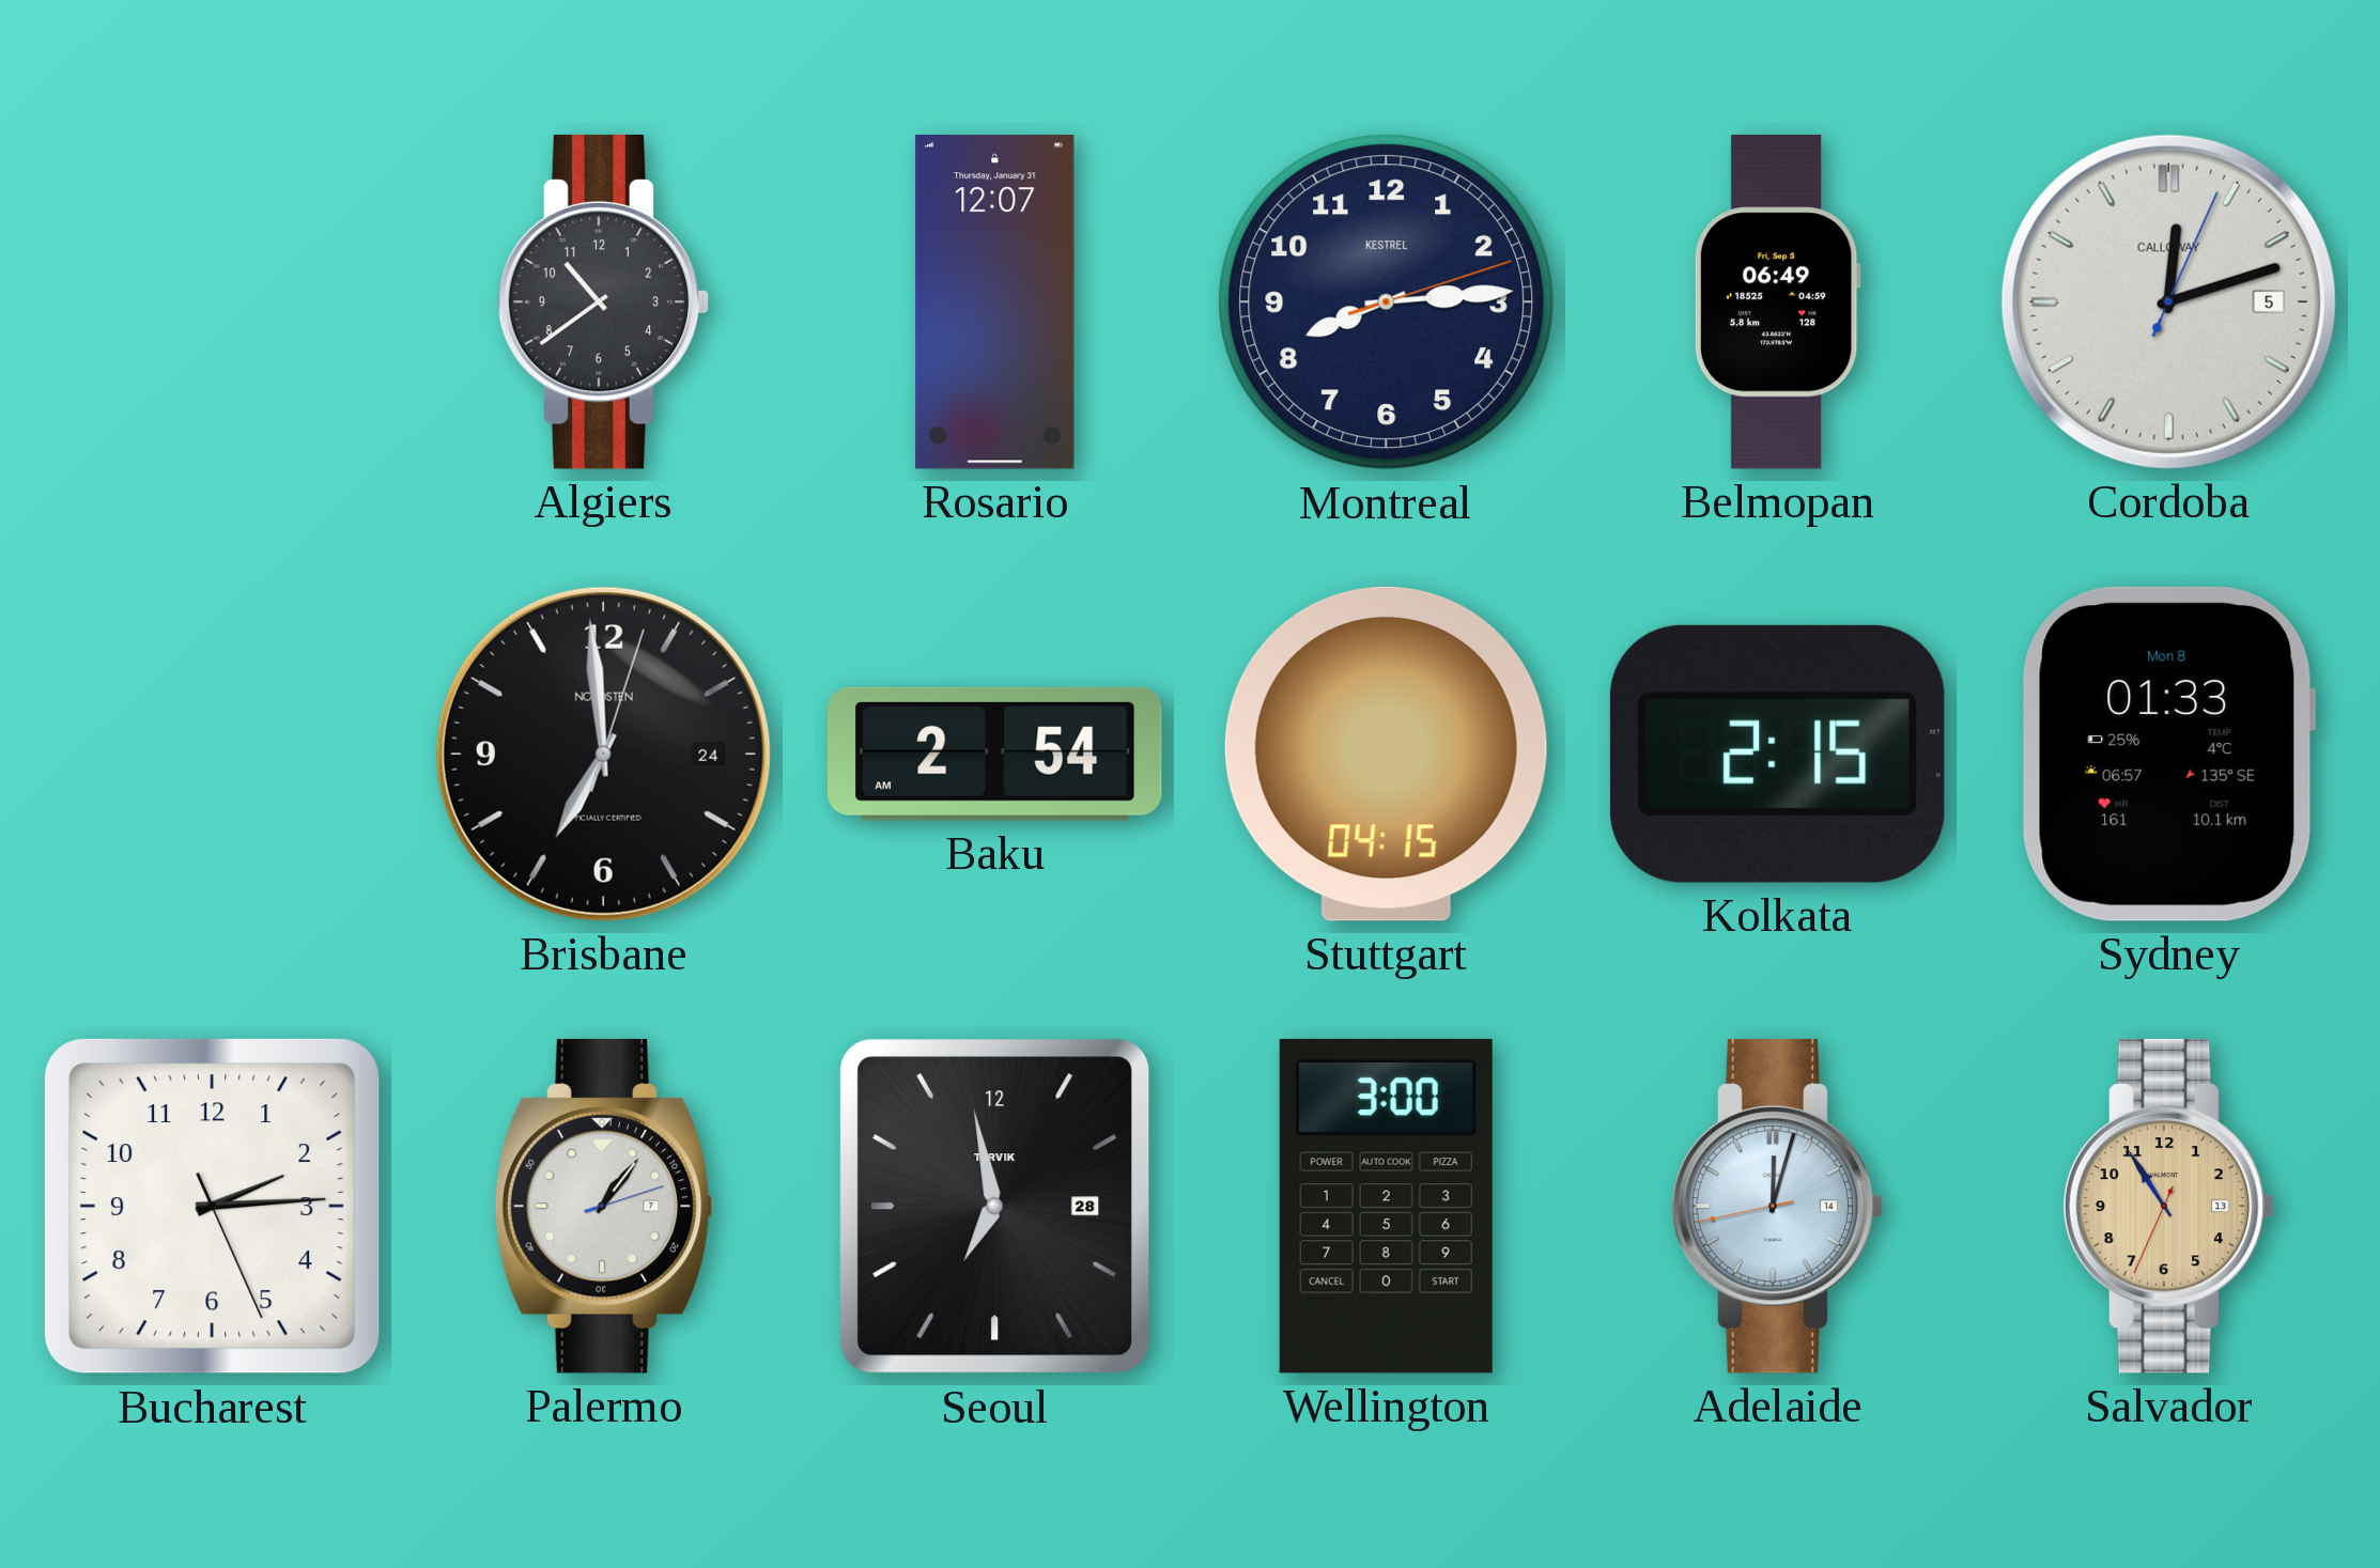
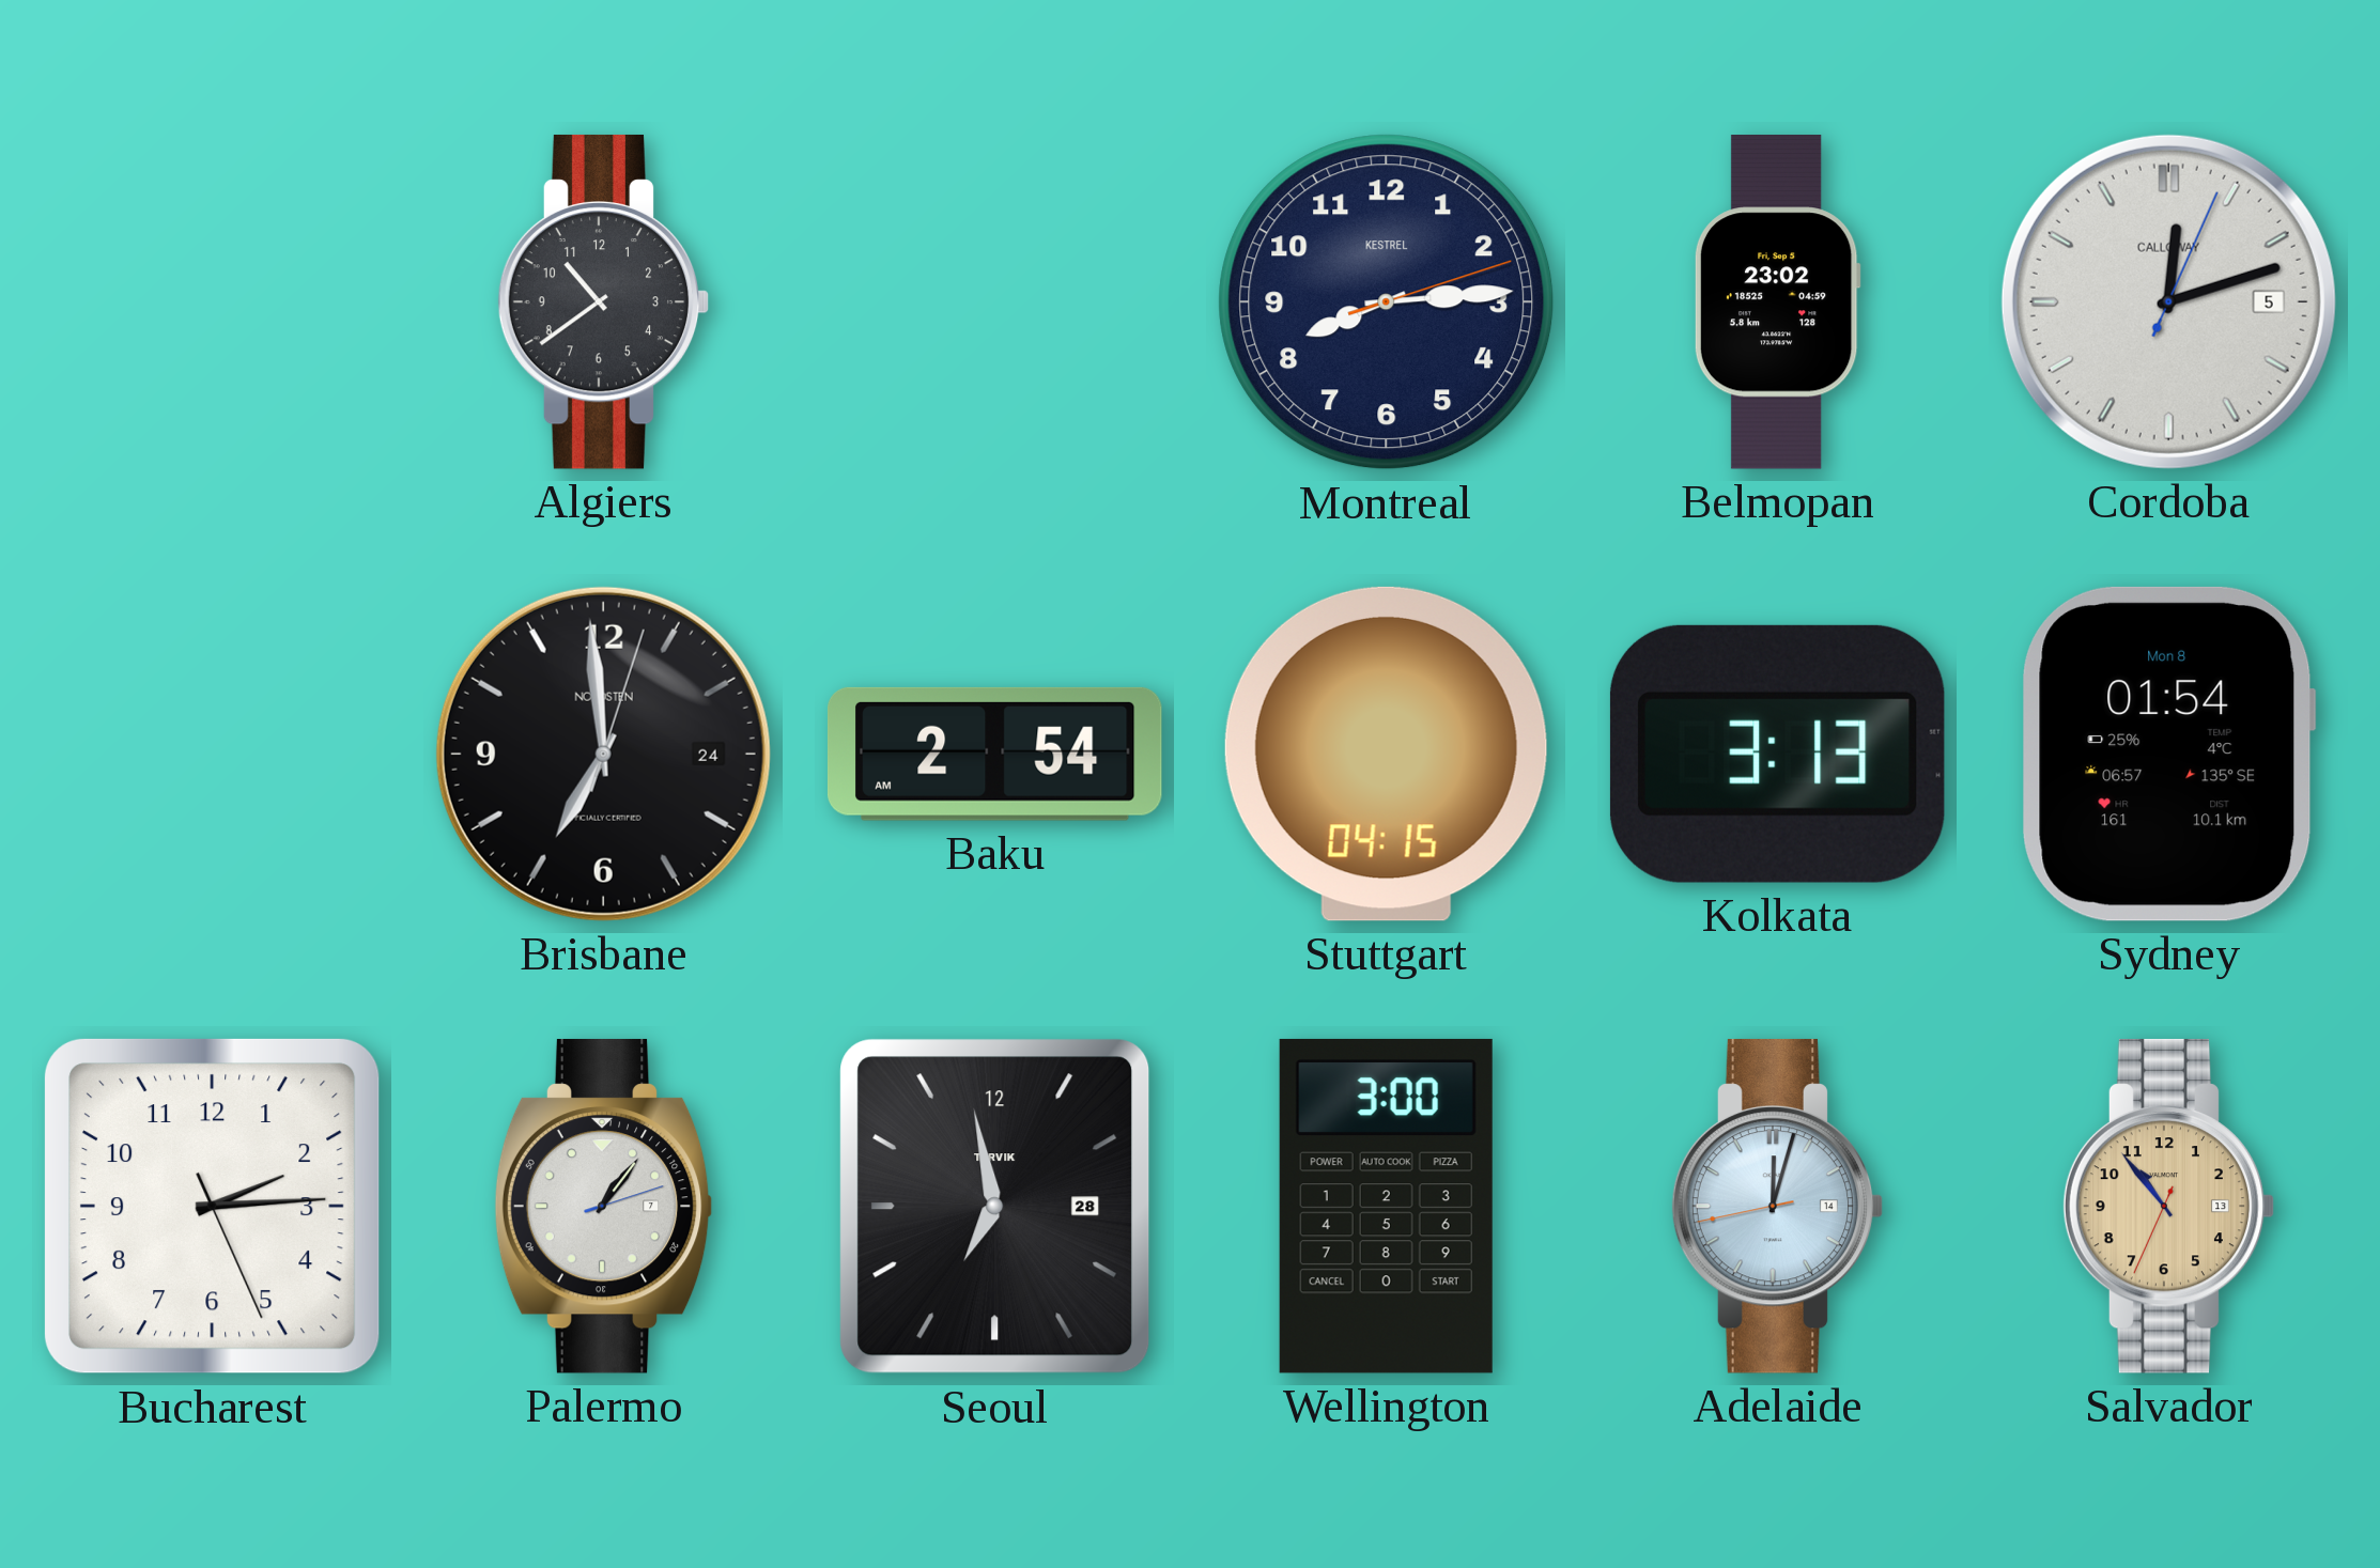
Rosario: 12:07 -> none (995, 302)
Belmopan: 06:49 -> 23:02 (1777, 302)
Kolkata: 2:15 -> 3:13 (1777, 754)
Sydney: 01:33 -> 01:54 (2168, 754)
Salvador: 10:54 -> 10:53 (2169, 1206)
